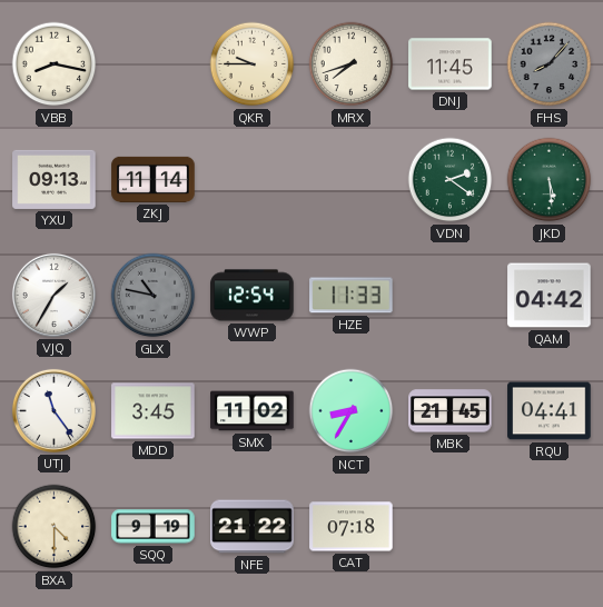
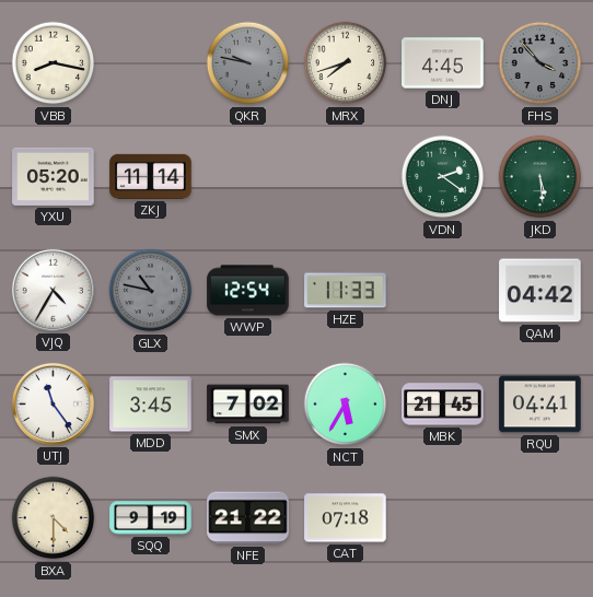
QKR: 9:45 -> 9:47 (248, 63)
QKR dial: cream -> grey (248, 63)
DNJ: 11:45 -> 4:45 (443, 63)
FHS: 8:07 -> 3:53 (540, 63)
YXU: 09:13 -> 05:20 (54, 176)
VJQ: 1:35 -> 4:35 (53, 290)
SMX: 11:02 -> 7:02 (248, 405)
NCT: 8:35 -> 5:35 (346, 405)
